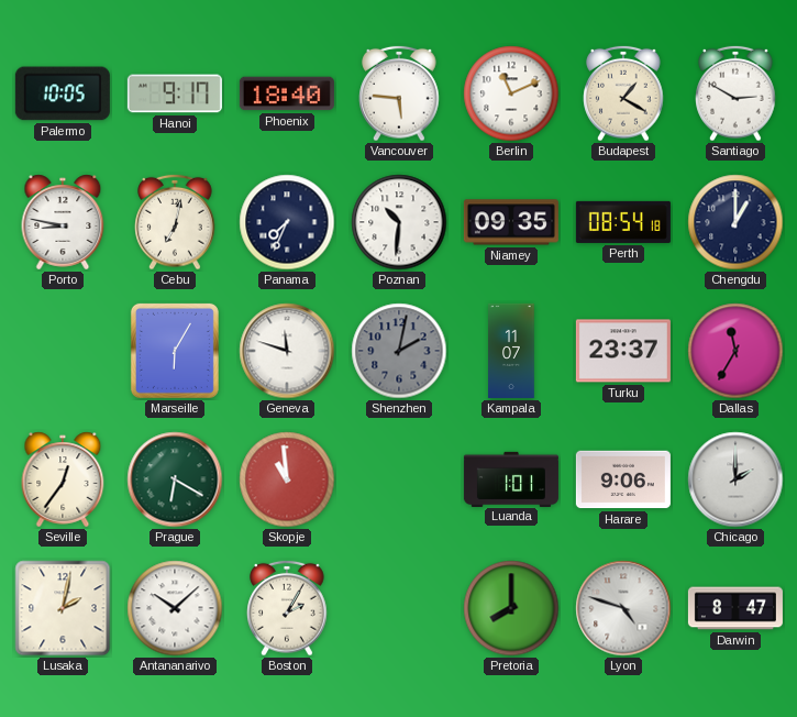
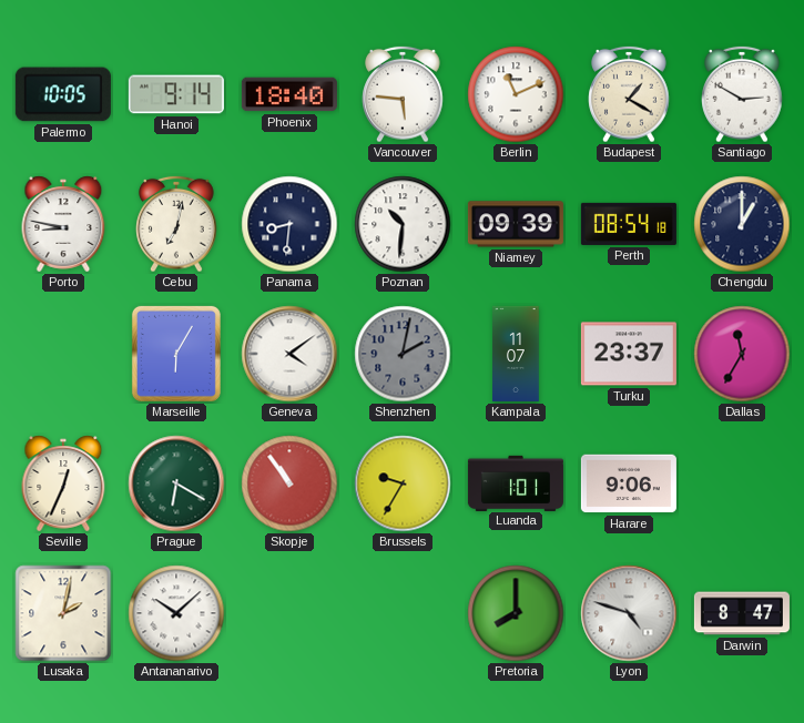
Hanoi: 9:17 -> 9:14 (176, 94)
Panama: 7:34 -> 8:31 (289, 224)
Niamey: 09:35 -> 09:39 (516, 224)
Geneva: 11:48 -> 4:09 (289, 354)
Seville: 12:36 -> 12:34 (63, 483)
Skopje: 10:59 -> 10:54 (289, 483)
Brussels: none -> 9:35 (403, 483)
Chicago: 2:00 -> none (735, 479)
Boston: 2:05 -> none (287, 608)
